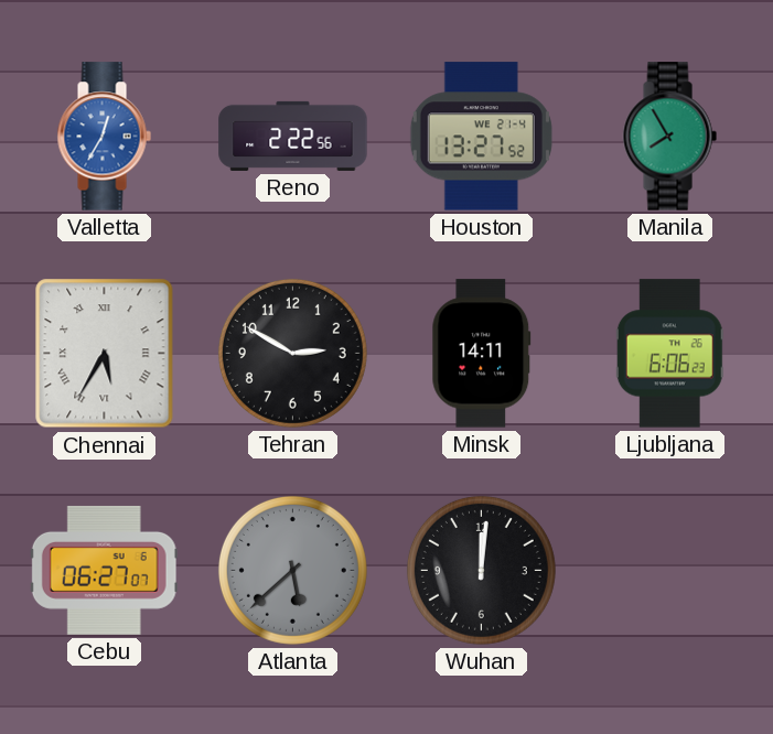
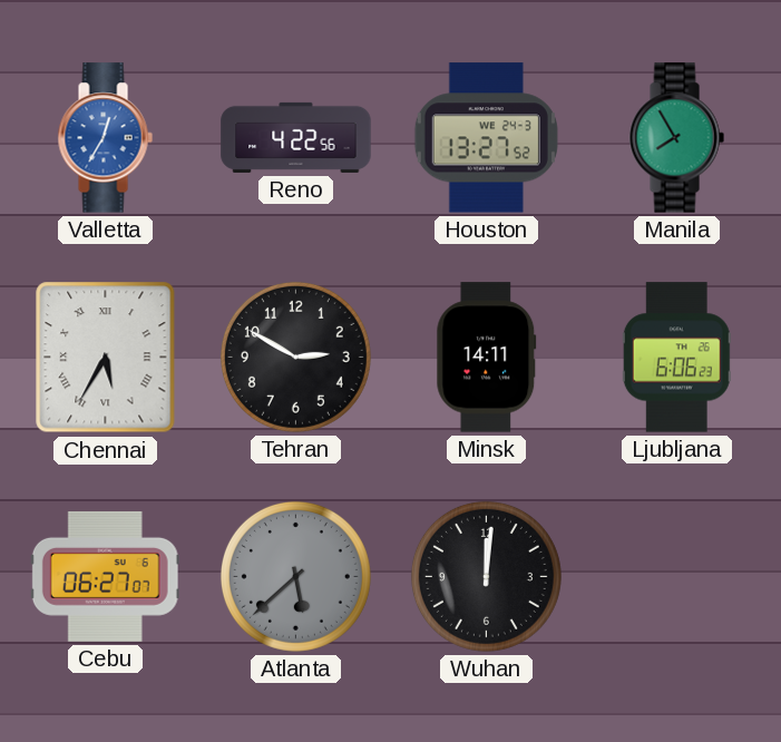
Reno: 2:22 -> 4:22 (296, 137)
Houston date: WE 21-4 -> WE 24-3 (486, 138)
